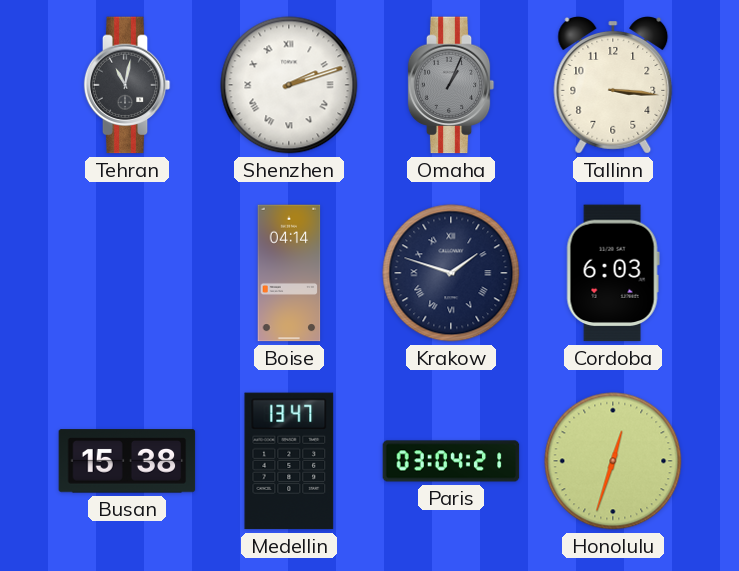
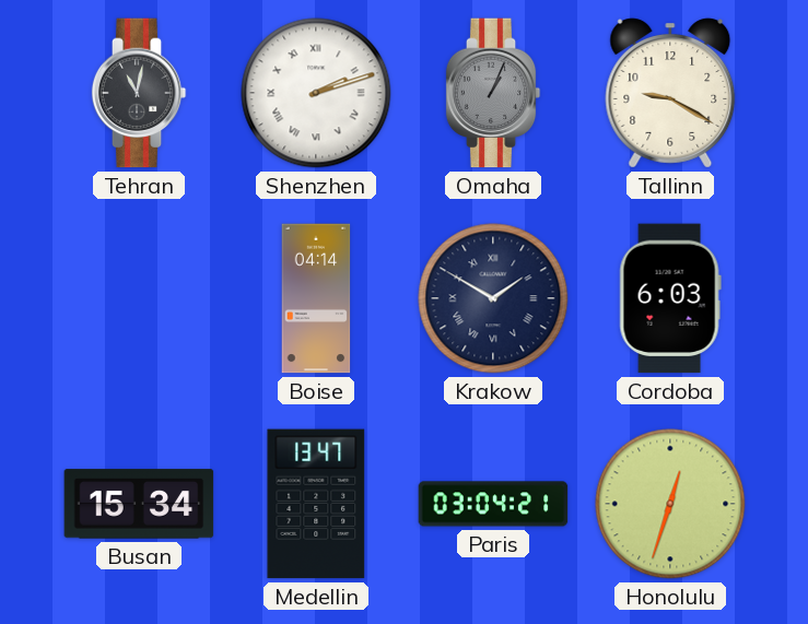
Tallinn: 3:16 -> 9:20 (670, 93)
Krakow: 1:48 -> 1:50 (493, 298)
Busan: 15:38 -> 15:34 (139, 504)
